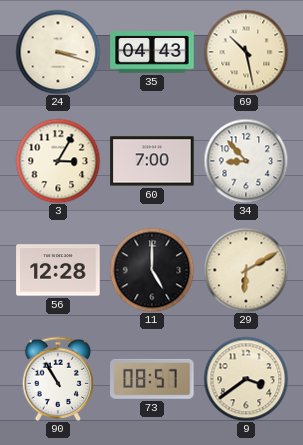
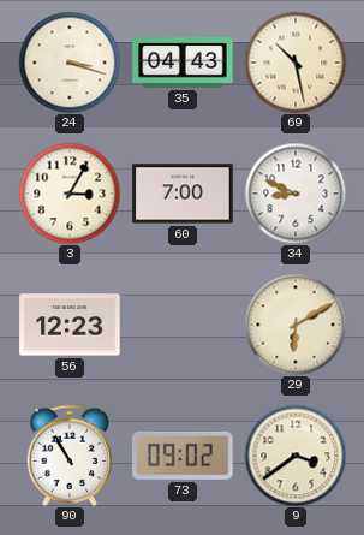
34: 8:53 -> 8:49 (296, 194)
56: 12:28 -> 12:23 (70, 325)
11: 5:00 -> none (152, 270)
73: 08:57 -> 09:02 (183, 456)
